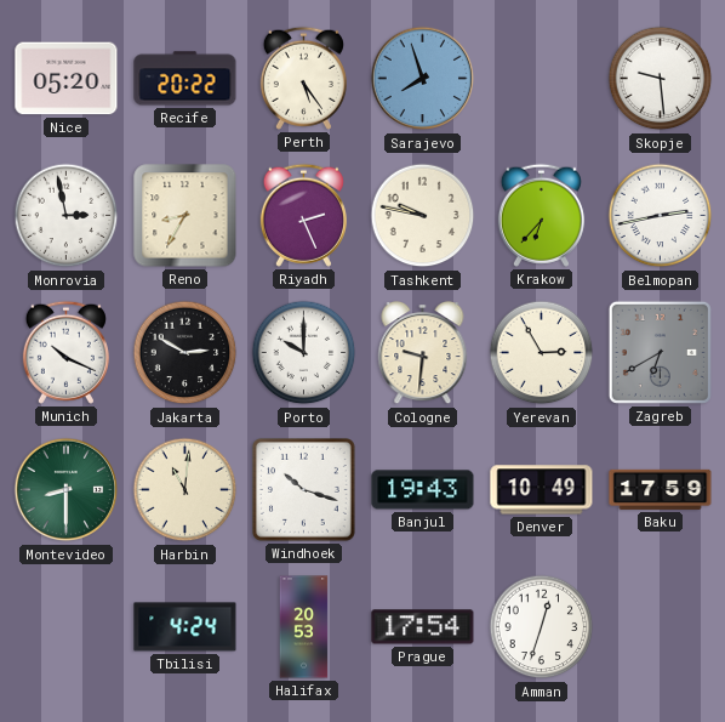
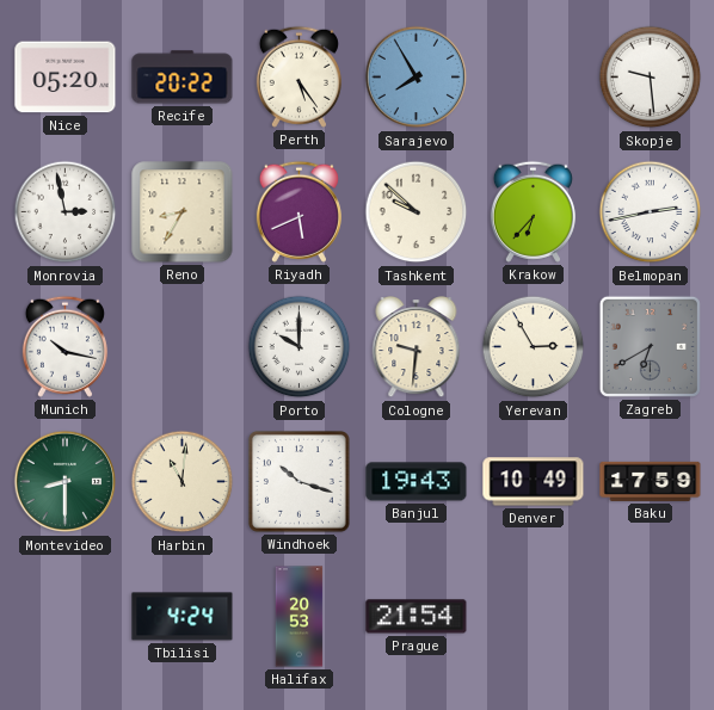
Sarajevo: 7:57 -> 7:55 (417, 78)
Riyadh: 2:26 -> 5:41 (298, 211)
Tashkent: 9:47 -> 9:52 (417, 212)
Munich: 10:19 -> 10:17 (64, 346)
Jakarta: 2:50 -> none (185, 353)
Prague: 17:54 -> 21:54 (417, 617)
Amman: 12:33 -> none (542, 627)
